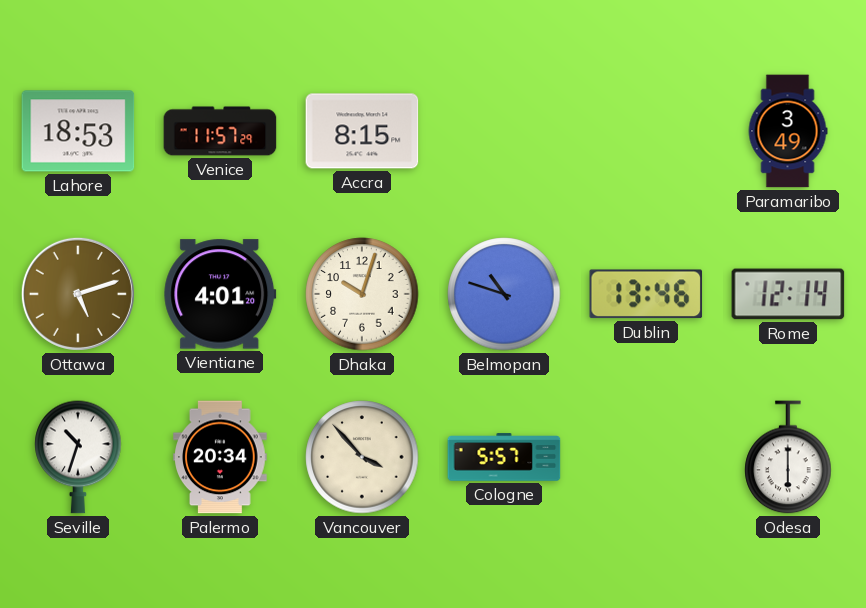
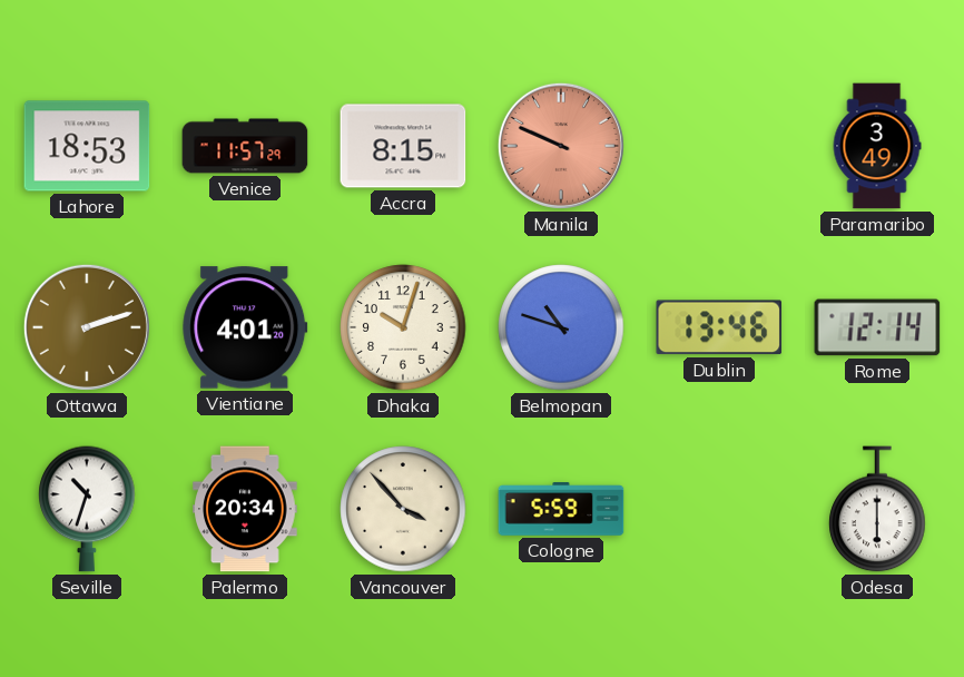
Manila: none -> 9:49 (561, 146)
Ottawa: 5:12 -> 2:12 (87, 327)
Cologne: 5:57 -> 5:59 (561, 509)
